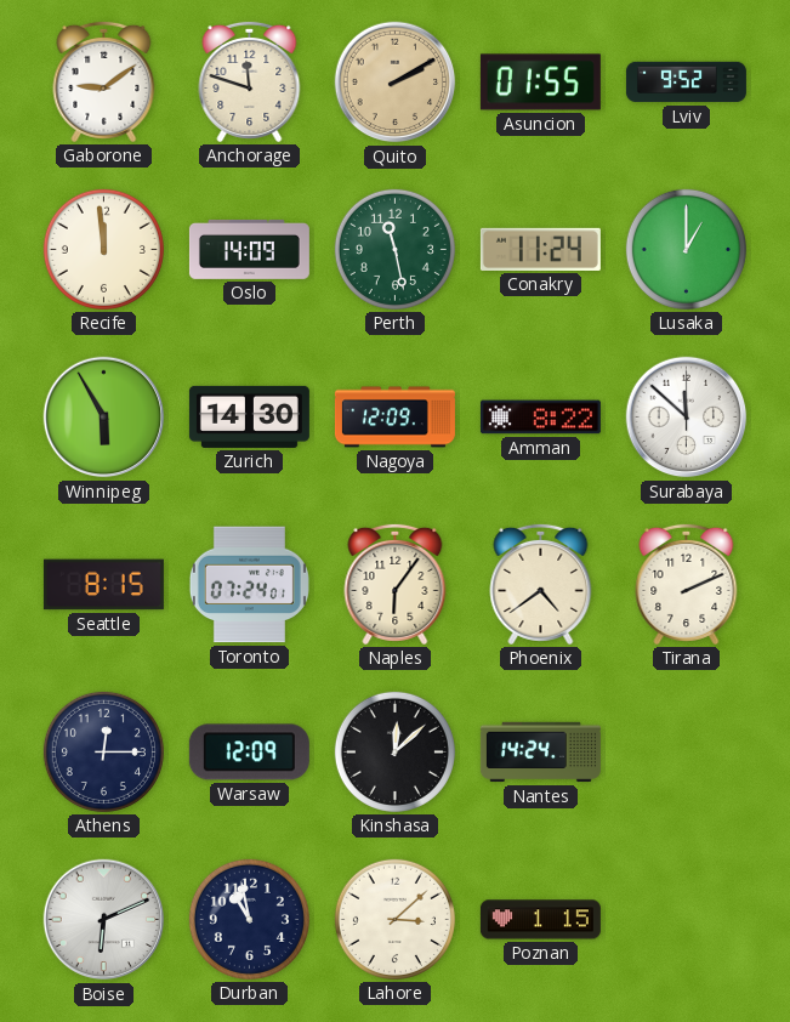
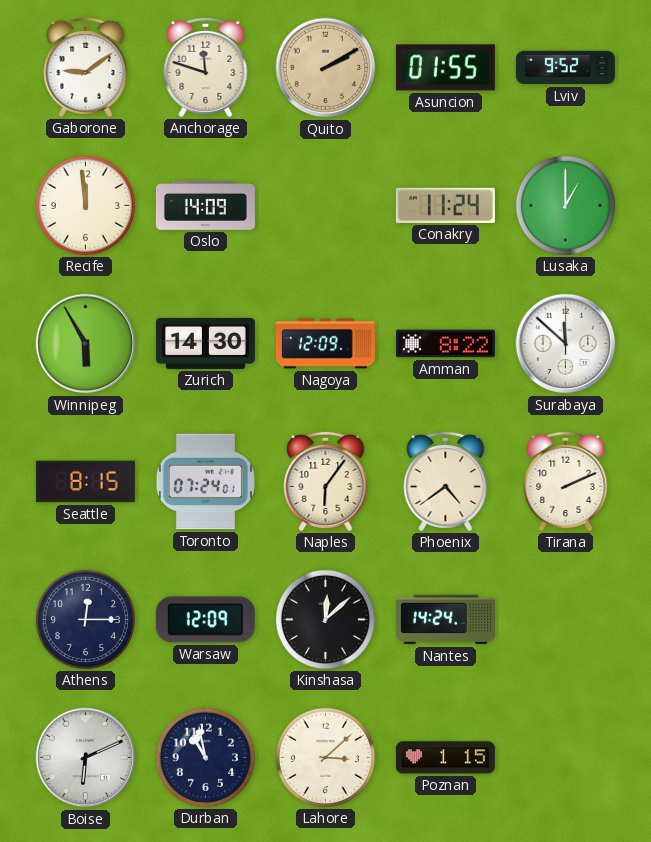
Perth: 11:28 -> none (394, 249)
